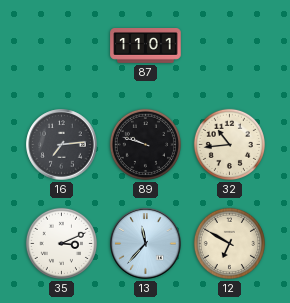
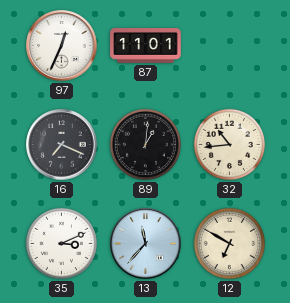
97: none -> 12:34 (62, 46)
16: 7:14 -> 7:19 (62, 145)
89: 9:48 -> 1:01 (145, 144)
